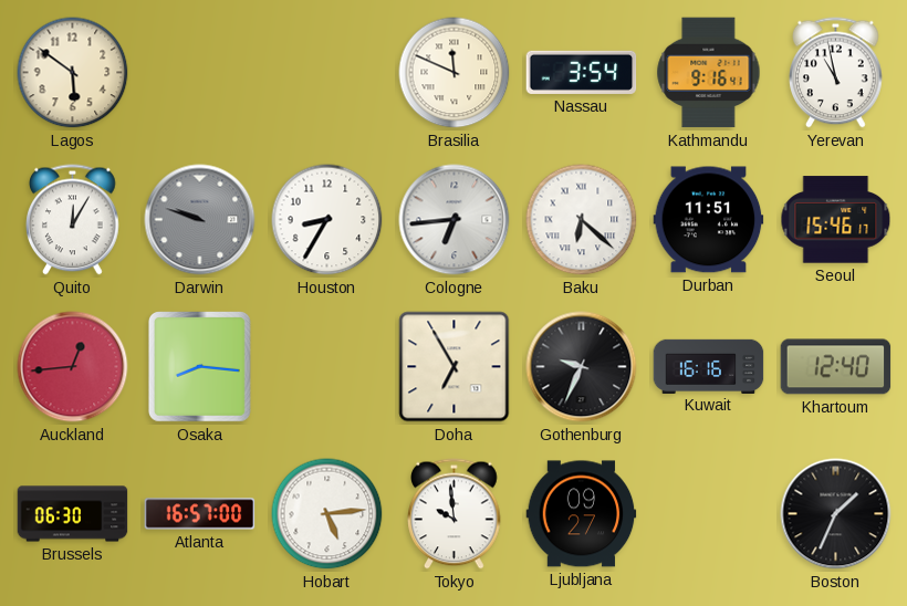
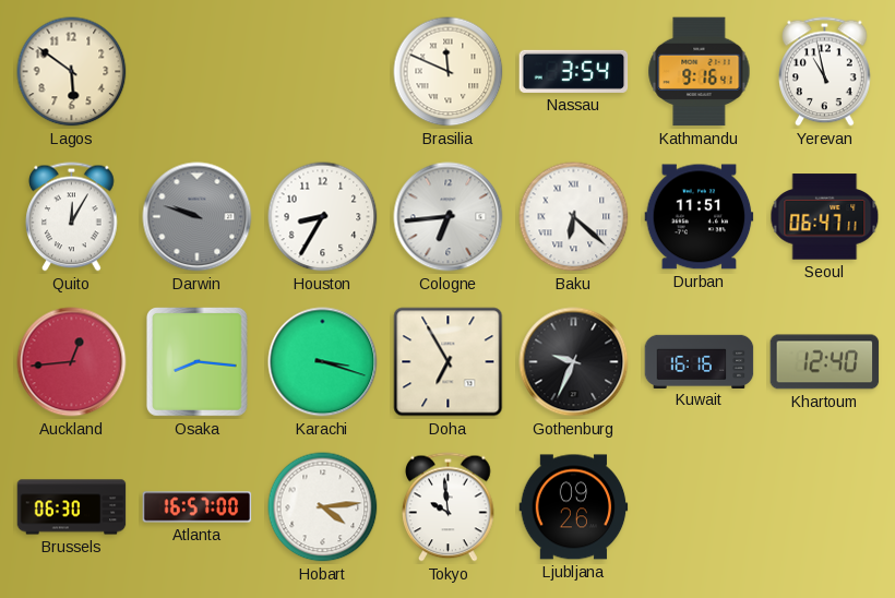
Seoul: 15:46 -> 06:47 (825, 217)
Karachi: none -> 3:18 (323, 362)
Hobart: 5:14 -> 4:14 (323, 507)
Ljubljana: 09:27 -> 09:26 (574, 507)
Boston: 1:34 -> none (836, 514)
